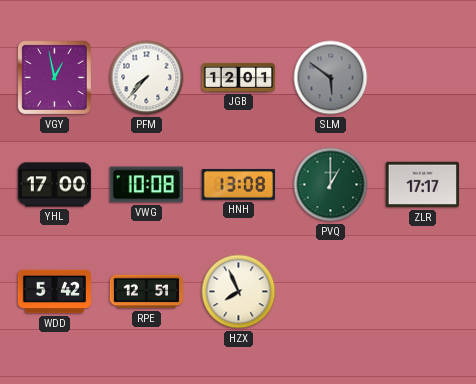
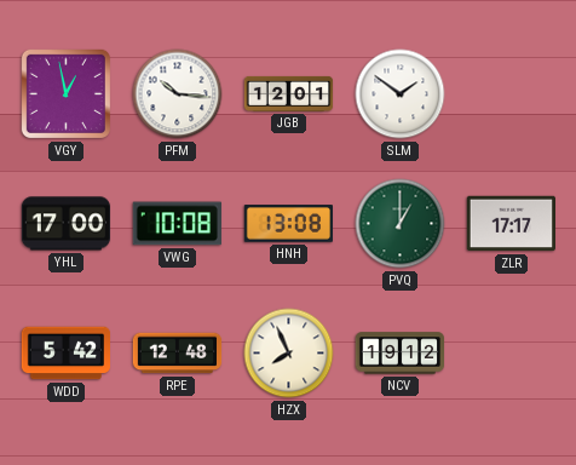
PFM: 7:37 -> 10:16 (178, 94)
SLM: 5:51 -> 1:51 (401, 94)
SLM dial: grey -> white (401, 94)
RPE: 12:51 -> 12:48 (178, 354)
NCV: none -> 19:12 (401, 354)
